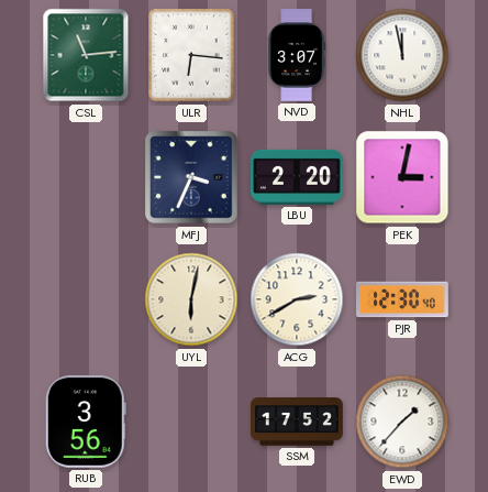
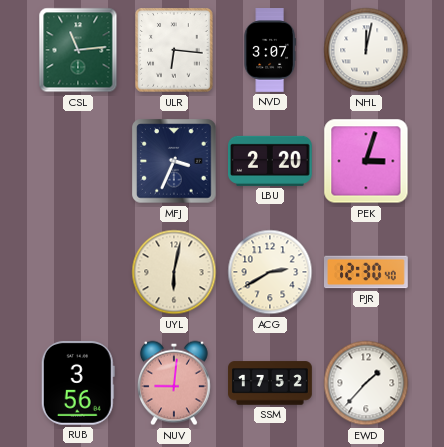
NHL: 11:58 -> 12:02 (366, 50)
PEK: 3:02 -> 3:03 (366, 161)
NUV: none -> 9:01 (174, 383)
